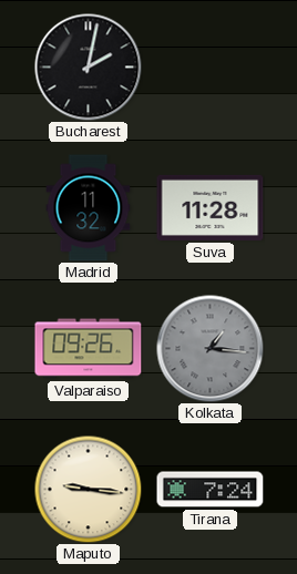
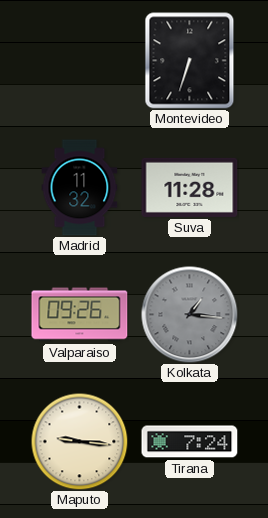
Bucharest: 2:02 -> none (89, 68)
Montevideo: none -> 6:33 (190, 61)
